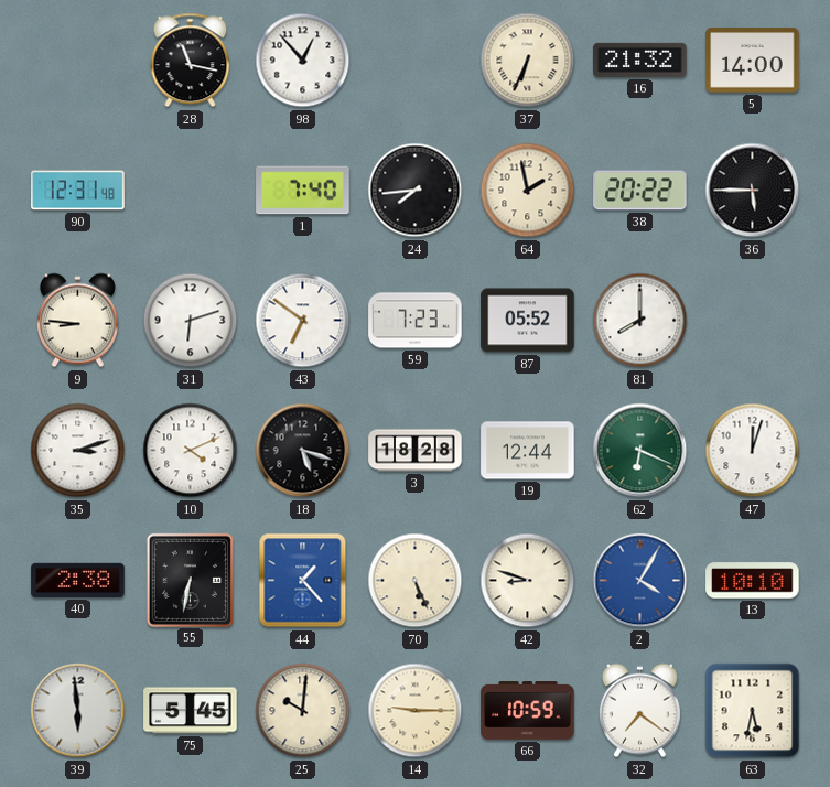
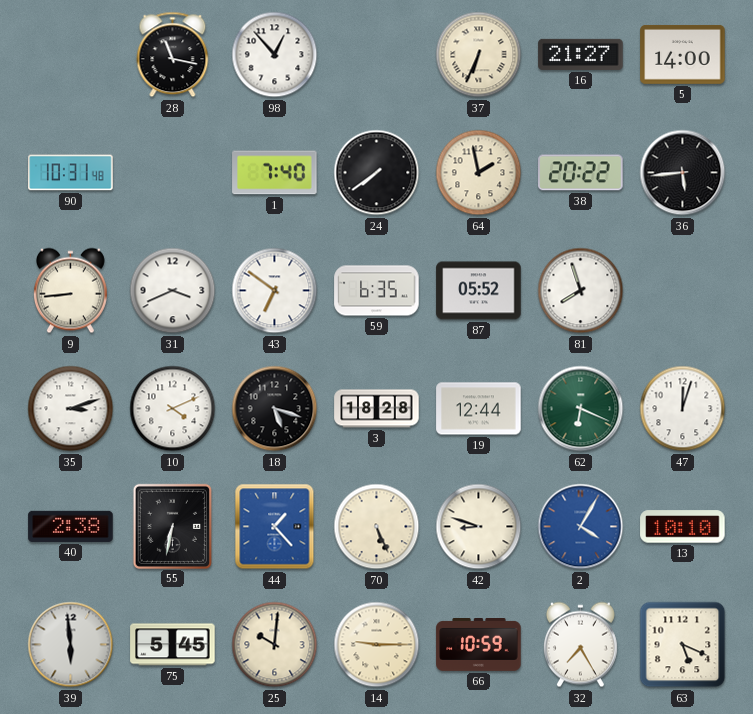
16: 21:32 -> 21:27 (581, 54)
90: 12:31 -> 10:31 (71, 173)
24: 7:44 -> 7:39 (377, 173)
36: 5:45 -> 5:44 (683, 173)
9: 8:46 -> 8:44 (70, 291)
31: 6:12 -> 3:41 (173, 291)
59: 7:23 -> 6:35 (377, 291)
81: 8:00 -> 7:57 (581, 291)
32: 7:21 -> 7:25 (580, 645)
63: 5:32 -> 5:19 (683, 645)
